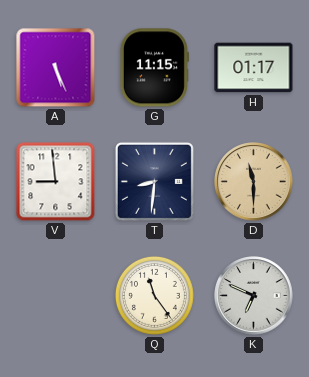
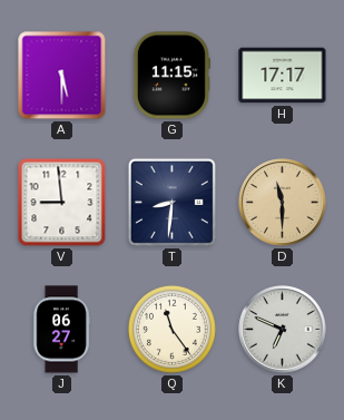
A: 5:26 -> 5:30 (62, 76)
H: 01:17 -> 17:17 (283, 76)
J: none -> 06:27 (61, 330)
